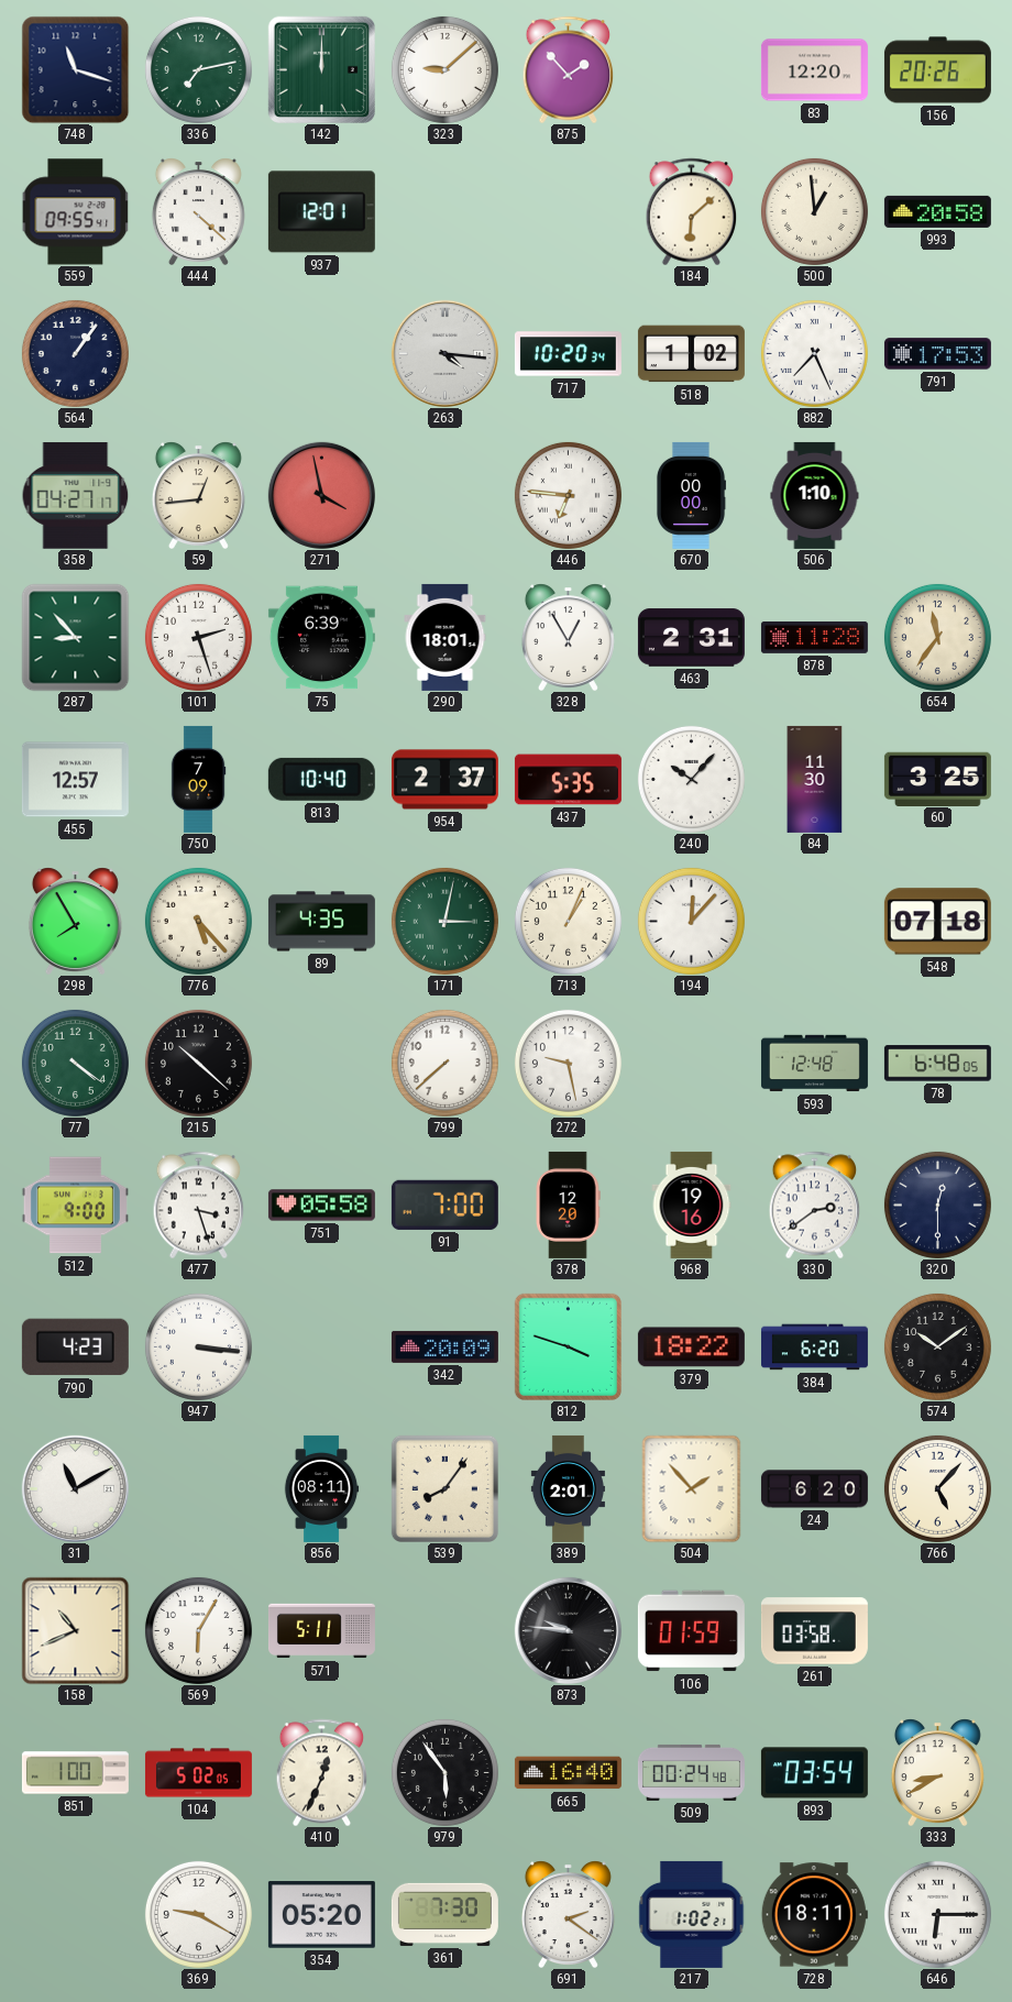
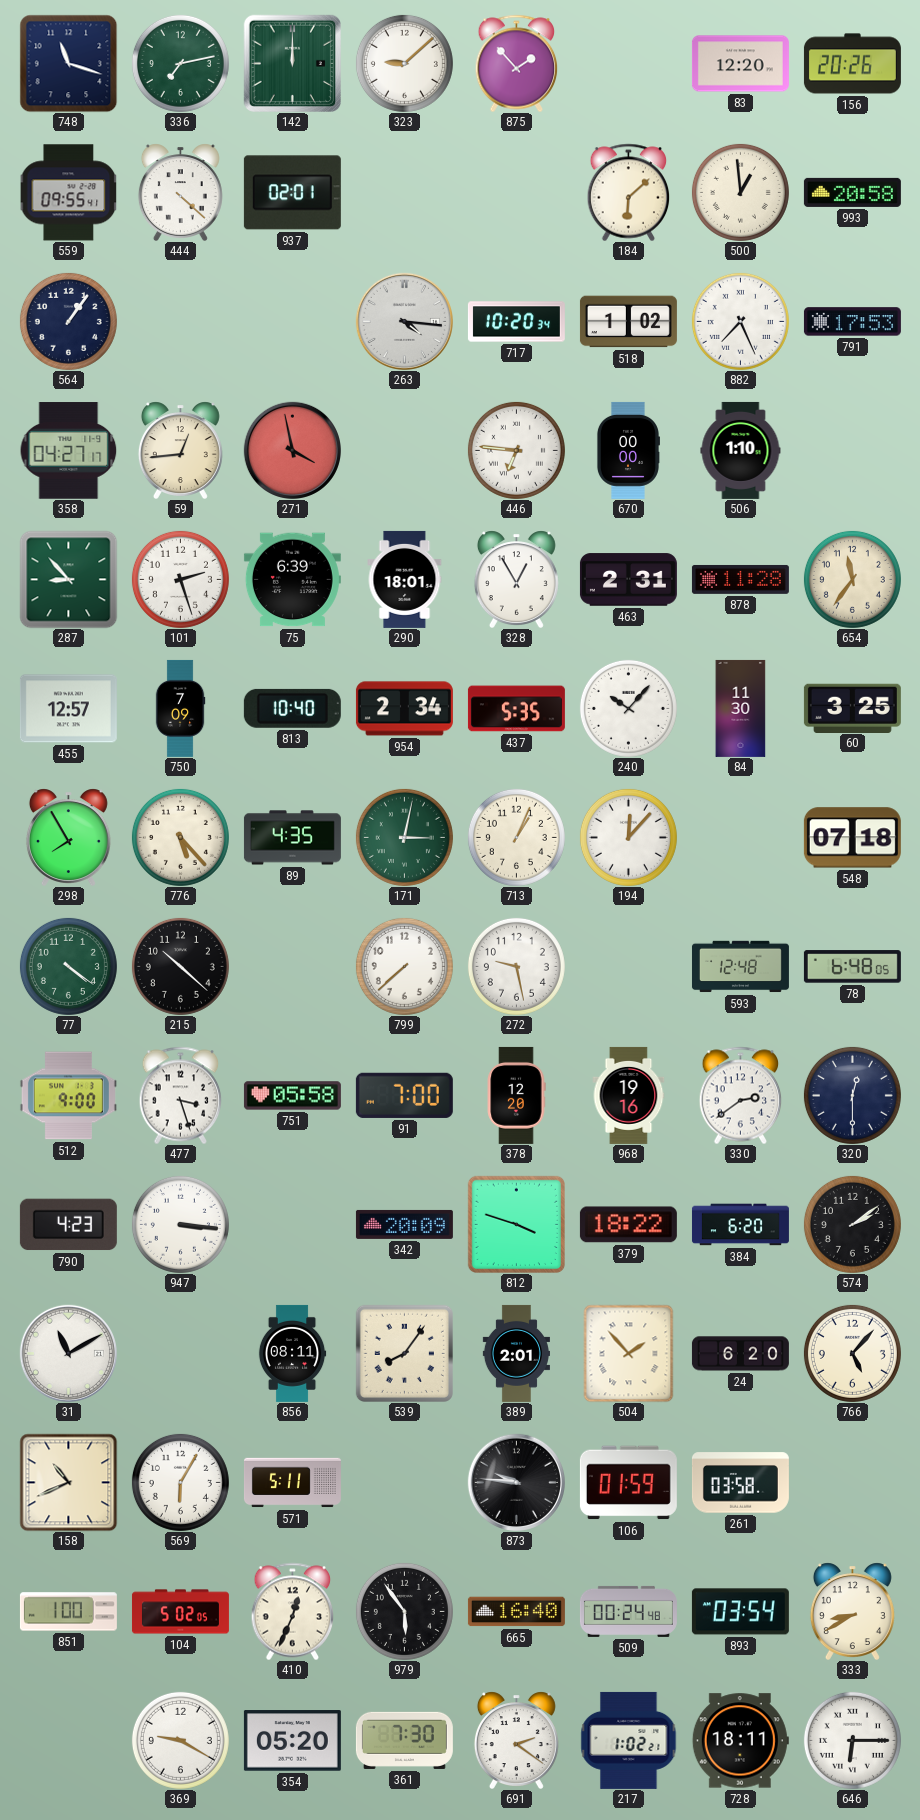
937: 12:01 -> 02:01 (292, 193)
954: 2:37 -> 2:34 (404, 709)
574: 10:09 -> 2:09 (852, 1224)
